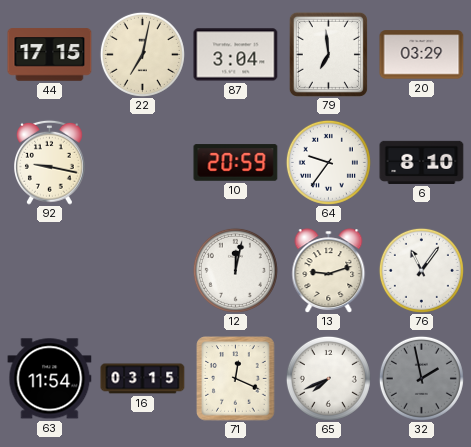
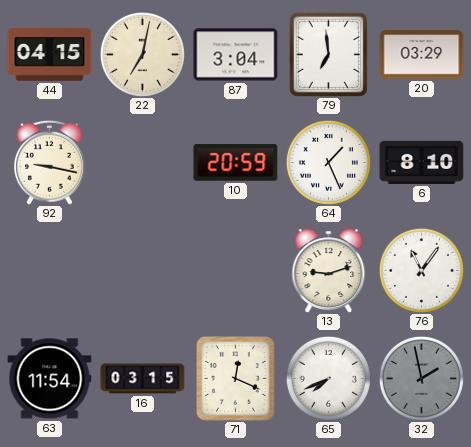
44: 17:15 -> 04:15 (50, 55)
64: 9:36 -> 1:26 (328, 162)
12: 12:02 -> none (235, 270)
